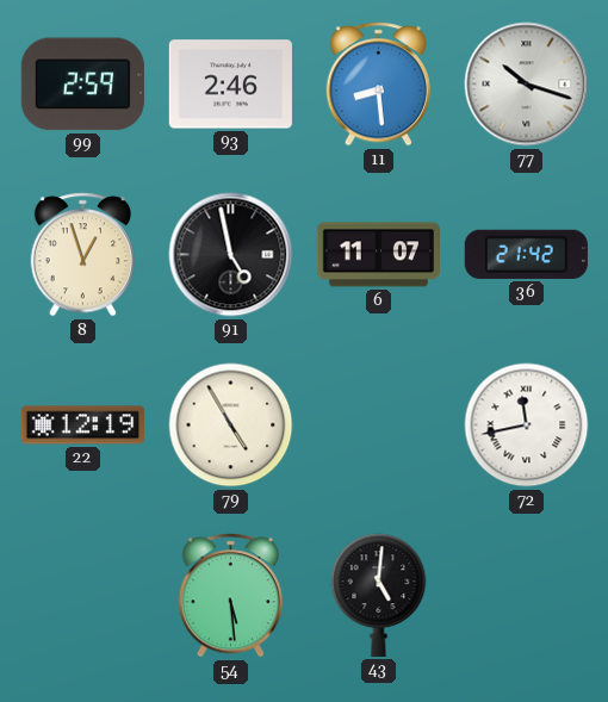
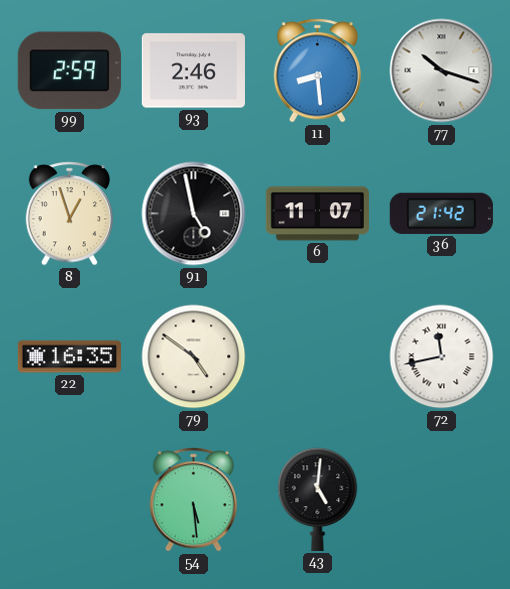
22: 12:19 -> 16:35 (69, 357)
79: 4:55 -> 4:51 (194, 357)
